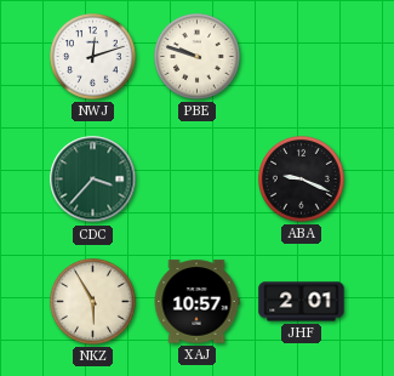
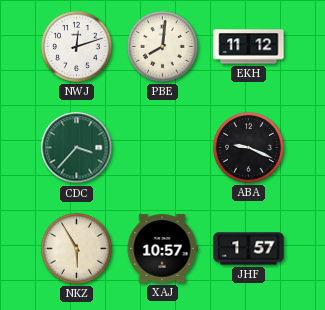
PBE: 9:48 -> 8:01 (163, 47)
EKH: none -> 11:12 (249, 47)
JHF: 2:01 -> 1:57 (249, 249)
